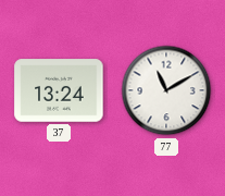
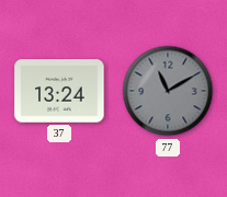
77 dial: white -> grey (168, 91)
